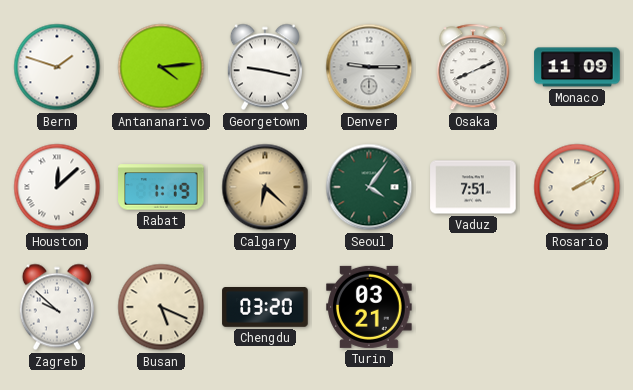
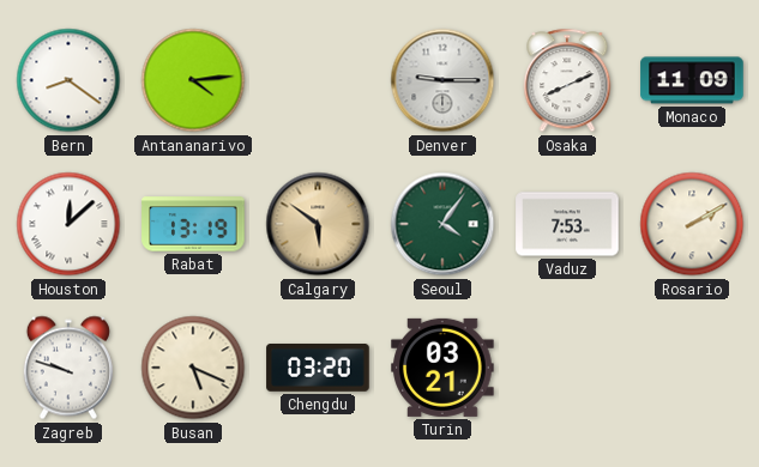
Bern: 1:48 -> 8:21 (68, 80)
Georgetown: 9:17 -> none (265, 67)
Rabat: 1:19 -> 13:19 (193, 224)
Calgary: 6:22 -> 5:51 (318, 224)
Vaduz: 7:51 -> 7:53 (567, 224)
Zagreb: 9:52 -> 9:48 (68, 368)
